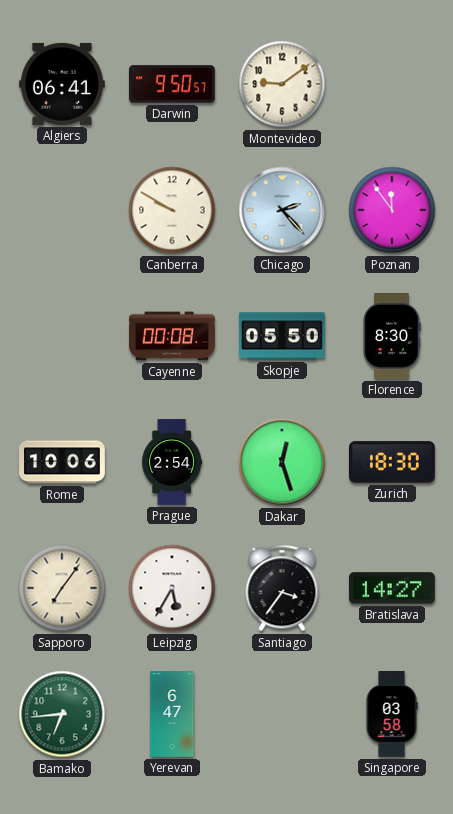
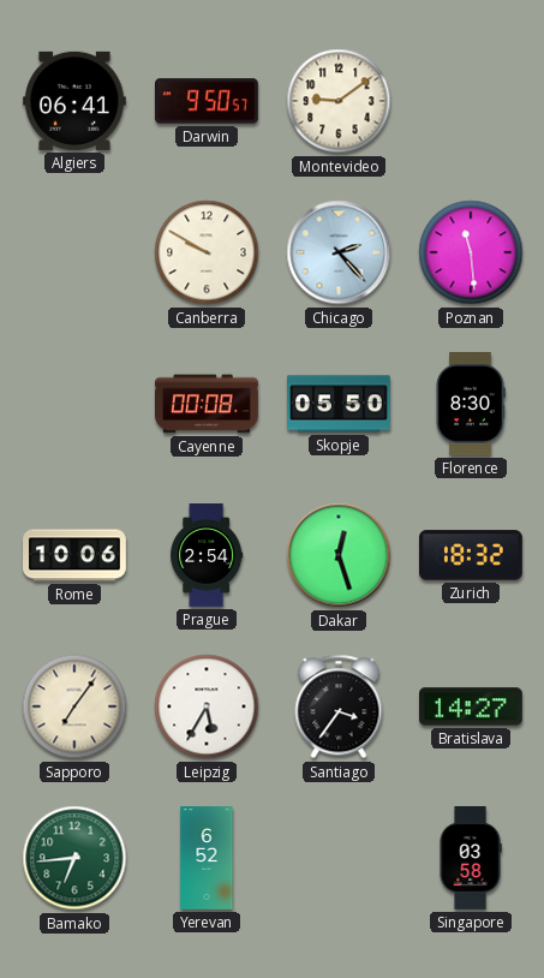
Poznan: 11:54 -> 11:29 (471, 252)
Zurich: 18:30 -> 18:32 (472, 555)
Yerevan: 6:47 -> 6:52 (207, 858)
